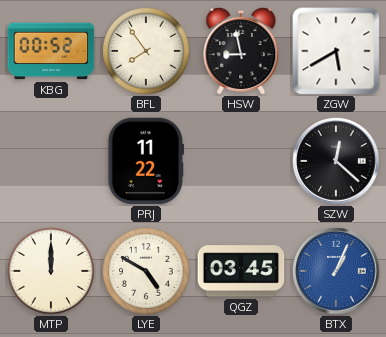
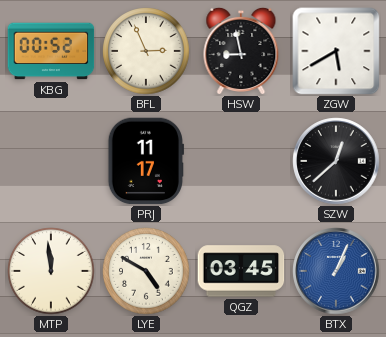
BFL: 7:54 -> 2:56 (146, 51)
PRJ: 11:22 -> 11:17 (146, 161)
SZW: 12:22 -> 12:38 (336, 161)
MTP: 12:00 -> 11:59 (51, 271)
